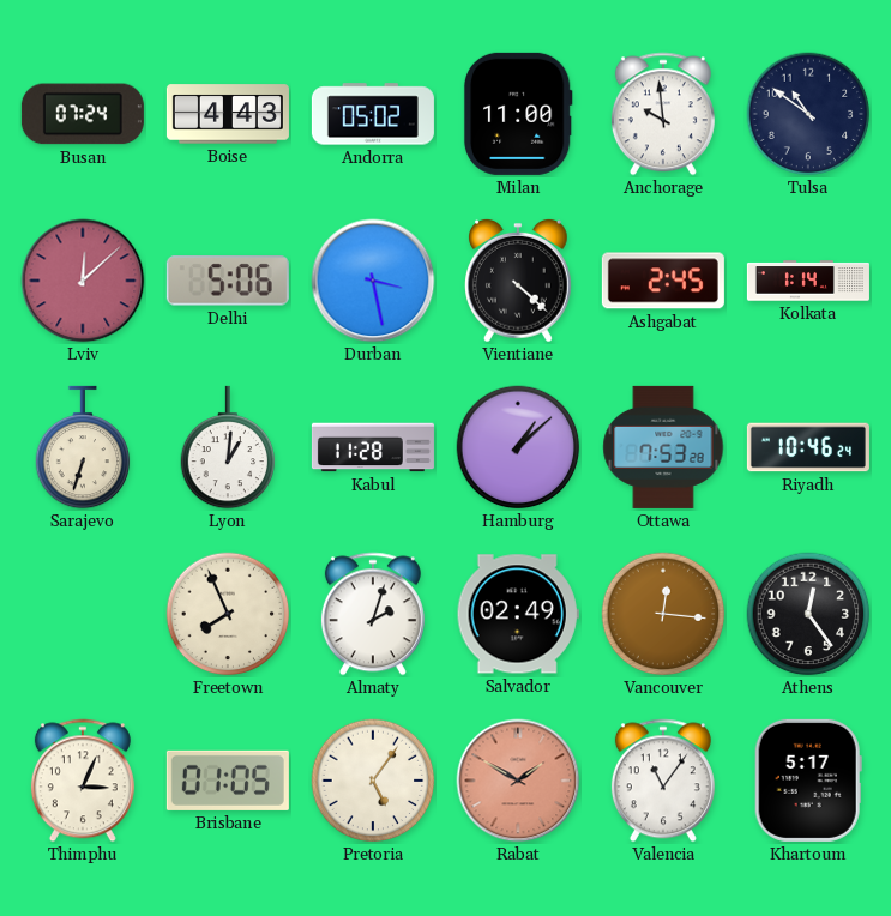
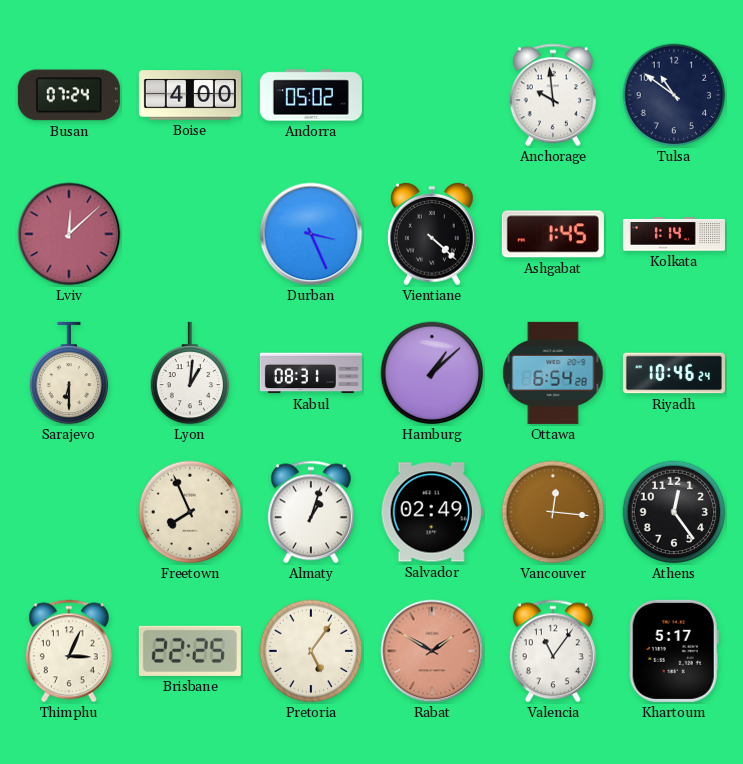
Boise: 4:43 -> 4:00 (190, 95)
Milan: 11:00 -> none (518, 114)
Delhi: 5:06 -> none (228, 281)
Durban: 3:28 -> 3:26 (311, 234)
Ashgabat: 2:45 -> 1:45 (553, 234)
Sarajevo: 6:33 -> 6:30 (69, 373)
Kabul: 11:28 -> 08:31 (311, 373)
Ottawa: 7:53 -> 6:54 (553, 373)
Almaty: 2:03 -> 1:03 (311, 512)
Brisbane: 01:05 -> 22:25 (190, 651)
